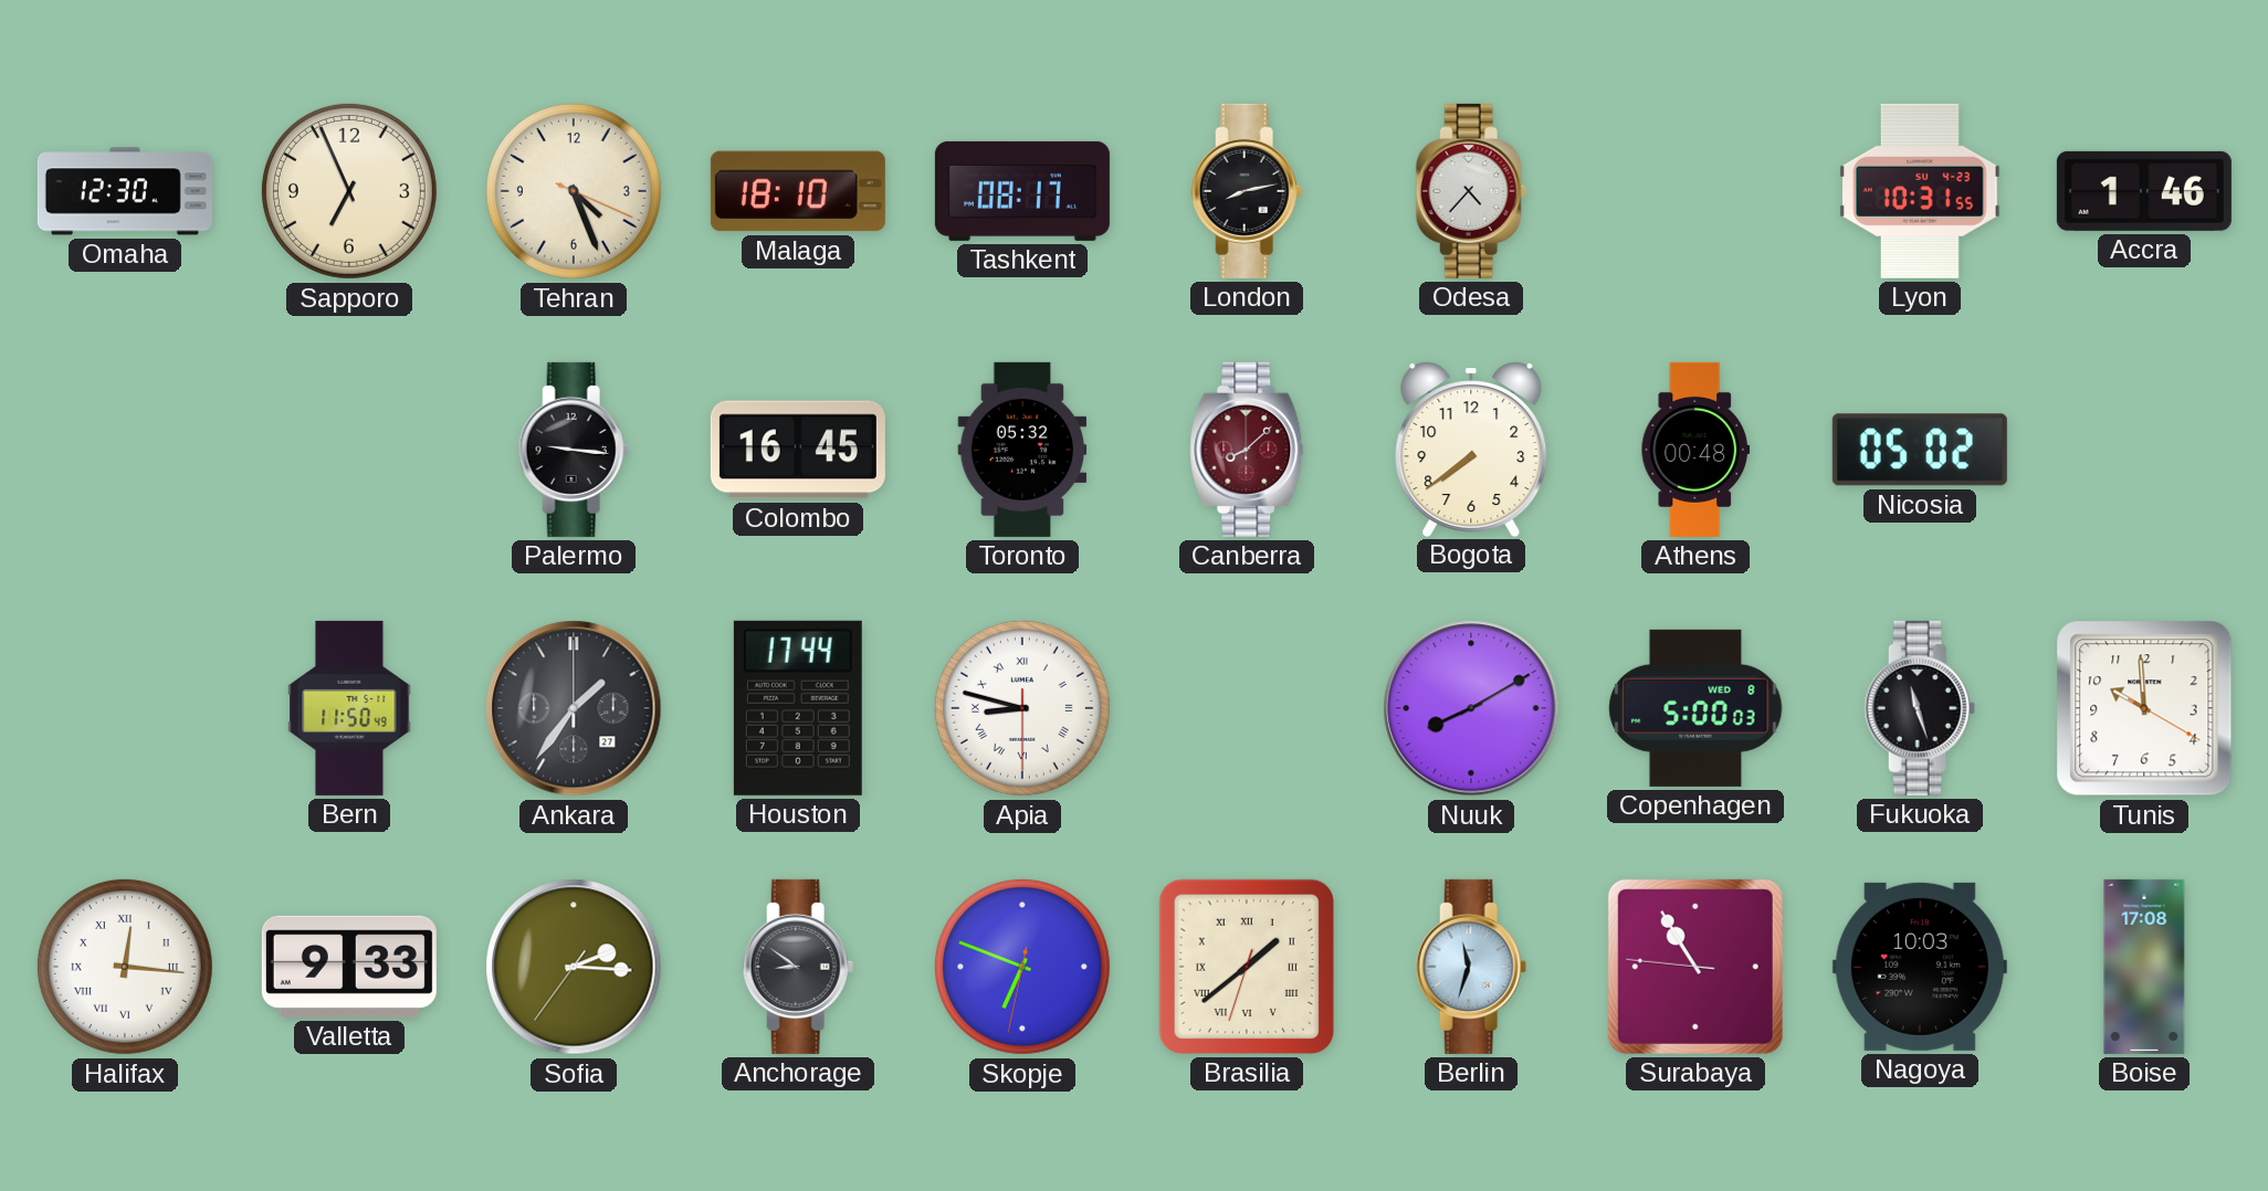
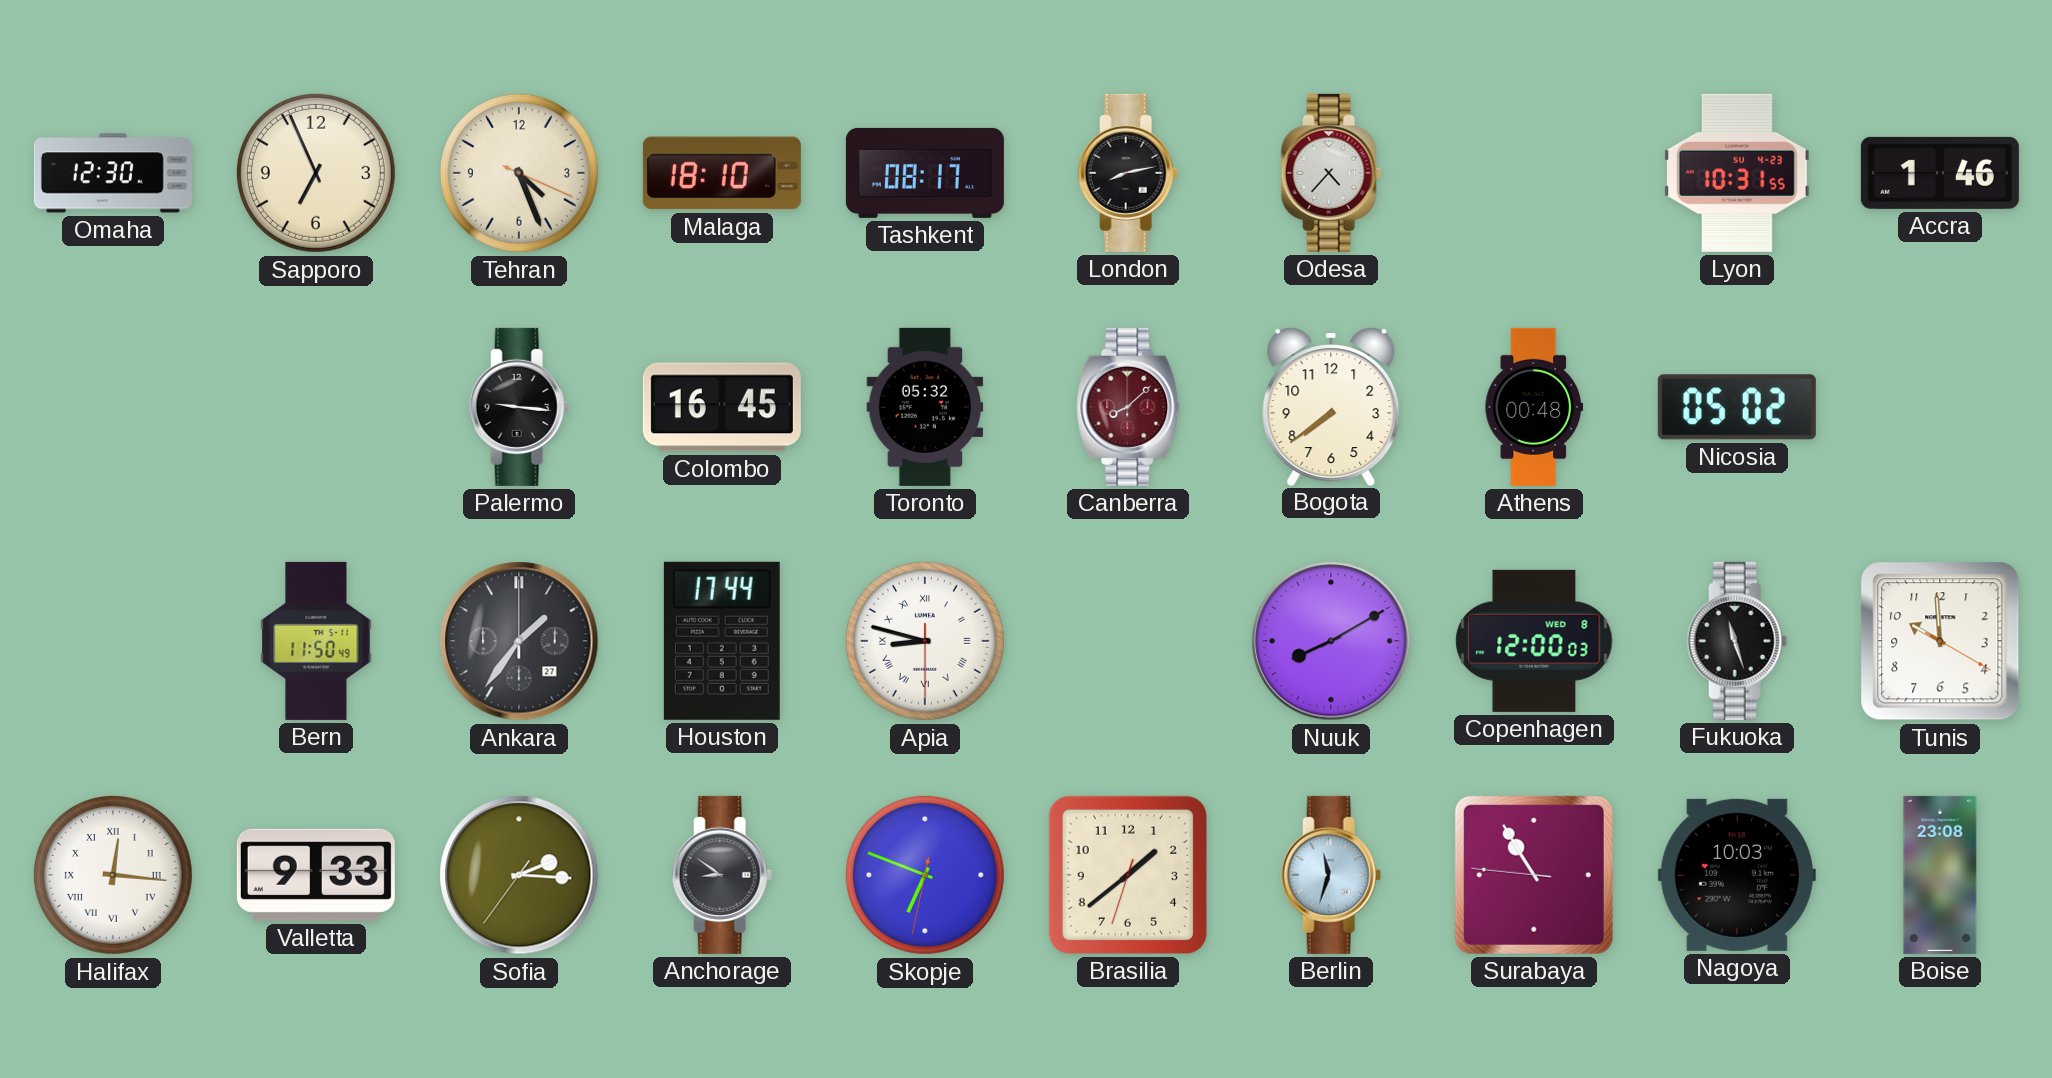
Copenhagen: 5:00 -> 12:00 (1534, 641)
Brasilia numerals: Roman -> Arabic (1128, 875)
Boise: 17:08 -> 23:08 (1940, 875)
